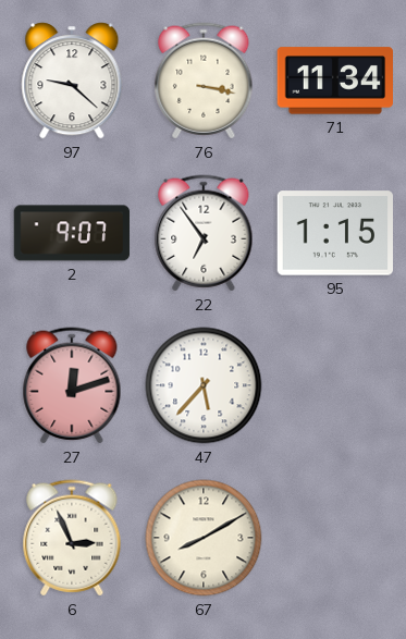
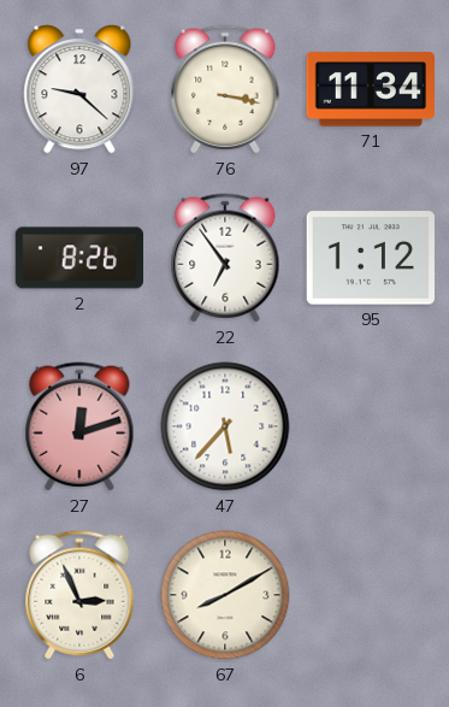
2: 9:07 -> 8:26 (79, 258)
95: 1:15 -> 1:12 (371, 258)
